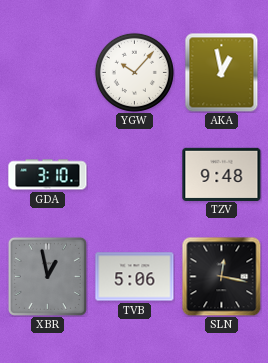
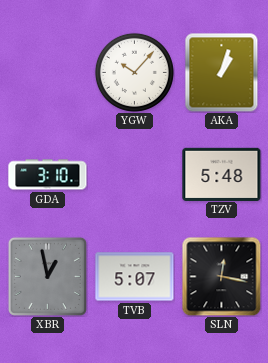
AKA: 12:58 -> 1:03 (222, 72)
TZV: 9:48 -> 5:48 (222, 174)
TVB: 5:06 -> 5:07 (135, 277)
